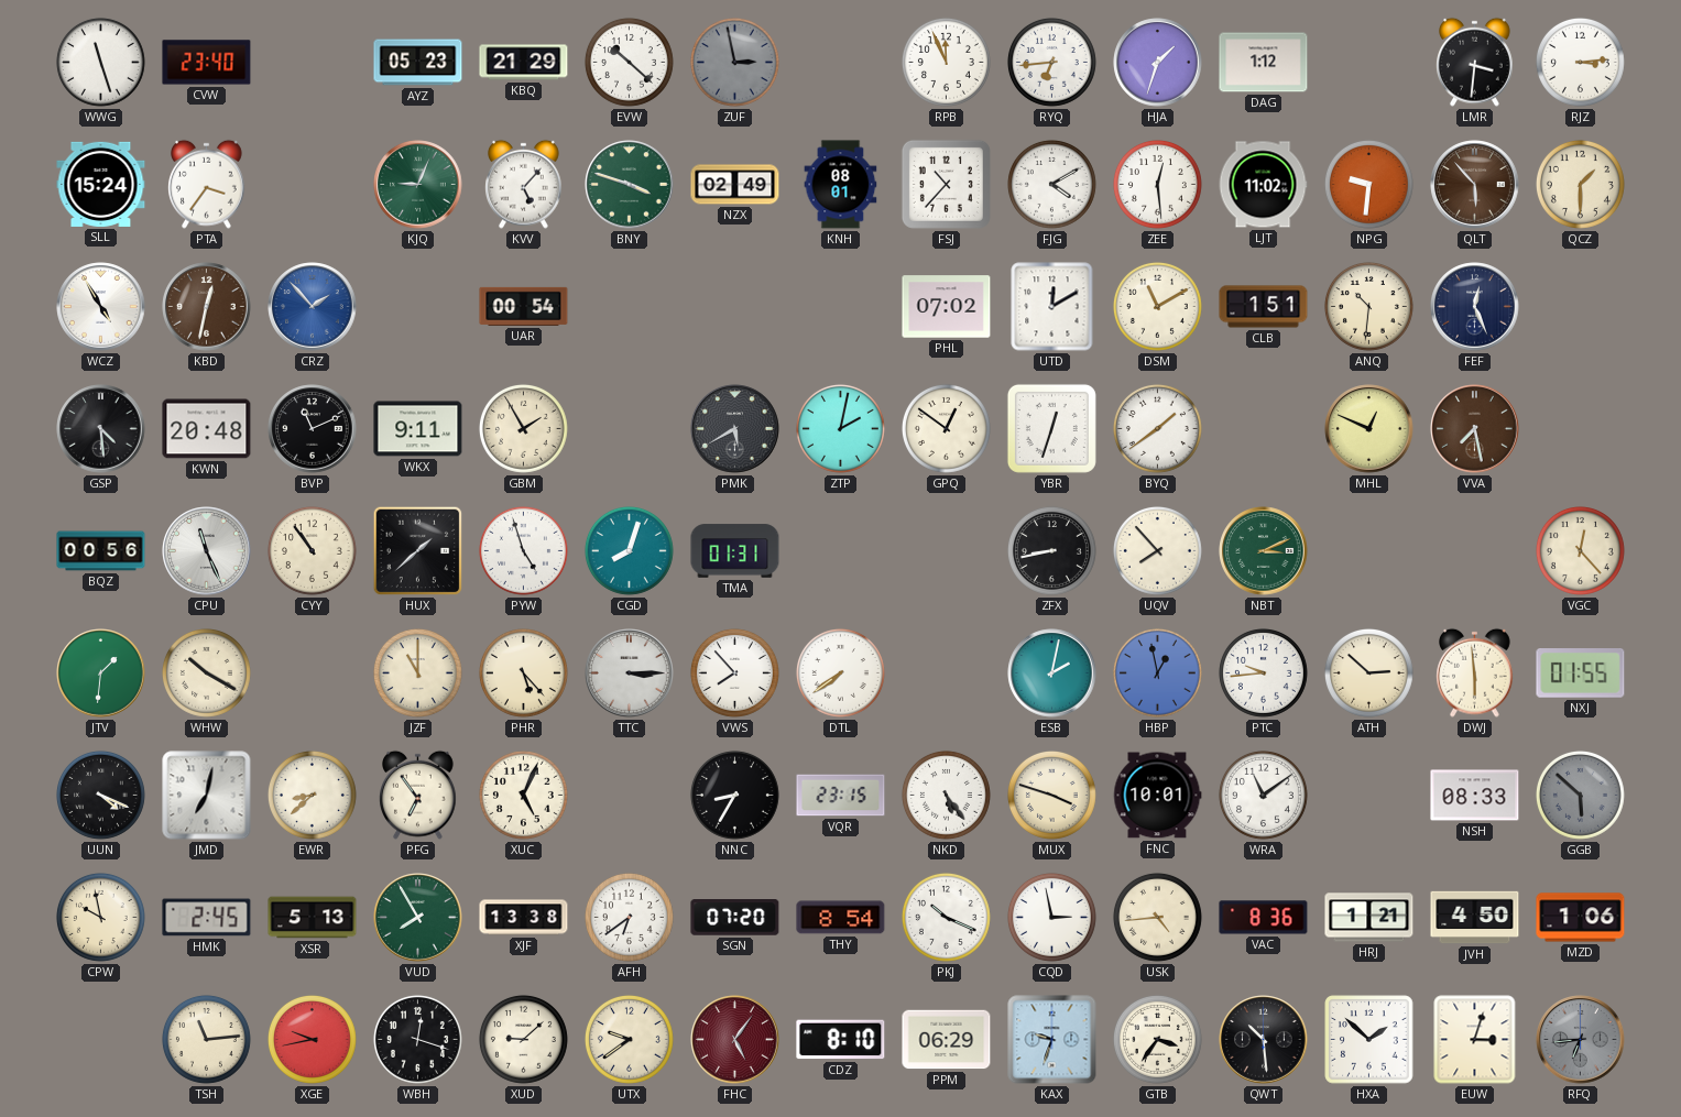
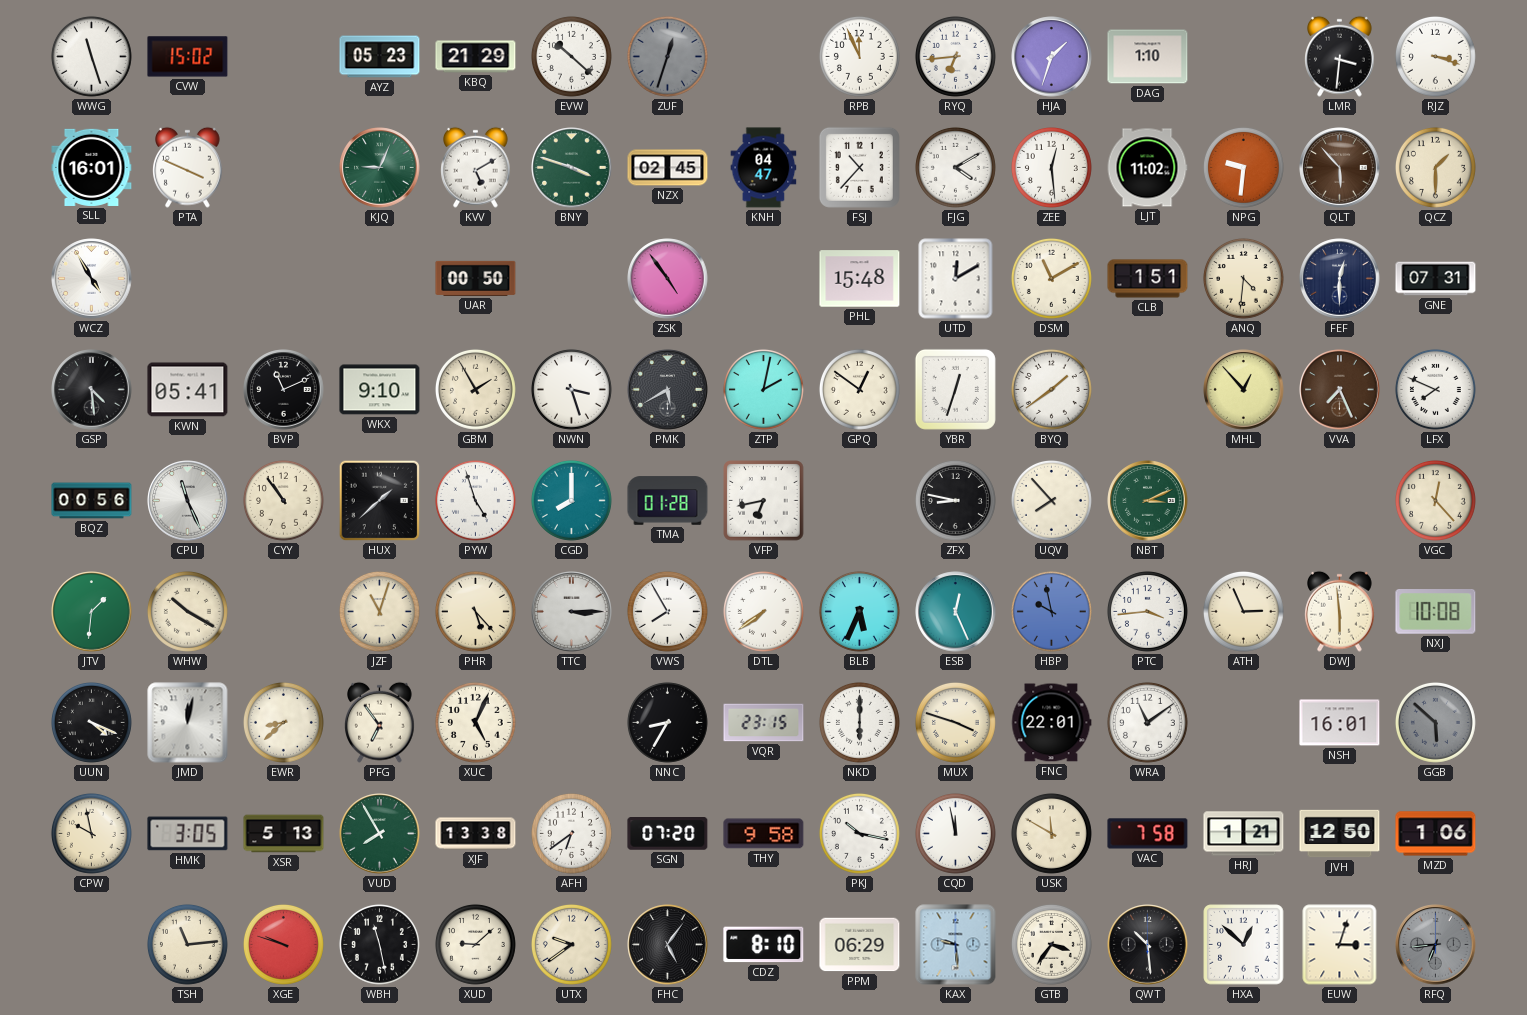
CVW: 23:40 -> 15:02 (188, 57)
ZUF: 2:58 -> 12:33 (667, 56)
DAG: 1:12 -> 1:10 (1148, 57)
RJZ: 3:14 -> 3:18 (1435, 56)
SLL: 15:24 -> 16:01 (92, 167)
PTA: 3:36 -> 3:49 (188, 167)
KVV: 5:07 -> 5:10 (476, 167)
NZX: 02:49 -> 02:45 (668, 168)
KNH: 08:01 -> 04:47 (764, 168)
KBD: 12:32 -> none (207, 307)
CRZ: 1:53 -> none (313, 307)
UAR: 00:54 -> 00:50 (476, 278)
ZSK: none -> 4:54 (668, 279)
PHL: 07:02 -> 15:48 (860, 279)
ANQ: 10:31 -> 4:31 (1243, 278)
FEF: 12:26 -> 12:30 (1340, 279)
GNE: none -> 07:31 (1436, 279)
KWN: 20:48 -> 05:41 (188, 390)
WKX: 9:11 -> 9:10 (380, 390)
NWN: none -> 3:27 (571, 389)
MHL: 12:49 -> 12:53 (1244, 390)
VVA: 7:28 -> 7:26 (1340, 390)
LFX: none -> 7:49 (1435, 389)
CGD: 8:03 -> 8:00 (571, 500)
TMA: 01:31 -> 01:28 (668, 501)
VFP: none -> 6:43 (764, 501)
ZFX: 8:43 -> 8:47 (955, 500)
JZF: 11:00 -> 11:03 (379, 611)
VWS: 7:53 -> 7:55 (667, 611)
BLB: none -> 5:34 (859, 611)
ESB: 2:02 -> 12:26 (956, 612)
HBP: 12:58 -> 9:58 (1051, 611)
PTC: 9:44 -> 3:44 (1147, 611)
ATH: 2:52 -> 2:56 (1243, 611)
NXJ: 01:55 -> 10:08 (1436, 612)
JMD: 7:02 -> 12:02 (188, 723)
NKD: 5:24 -> 6:00 (859, 722)
FNC: 10:01 -> 22:01 (1051, 723)
NSH: 08:33 -> 16:01 (1340, 723)
HMK: 2:45 -> 3:05 (188, 834)
THY: 8:54 -> 9:58 (764, 834)
PKJ: 10:19 -> 10:17 (859, 833)
CQD: 2:58 -> 11:58 (955, 833)
USK: 4:44 -> 11:50 (1051, 833)
VAC: 8:36 -> 7:58 (1148, 834)
JVH: 4:50 -> 12:50 (1340, 834)
XGE: 9:43 -> 9:48 (283, 944)
WBH: 12:18 -> 11:28 (379, 944)
FHC dial: burgundy -> black (668, 945)
KAX: 9:33 -> 9:29 (956, 945)
HXA: 1:52 -> 12:52 (1244, 945)
